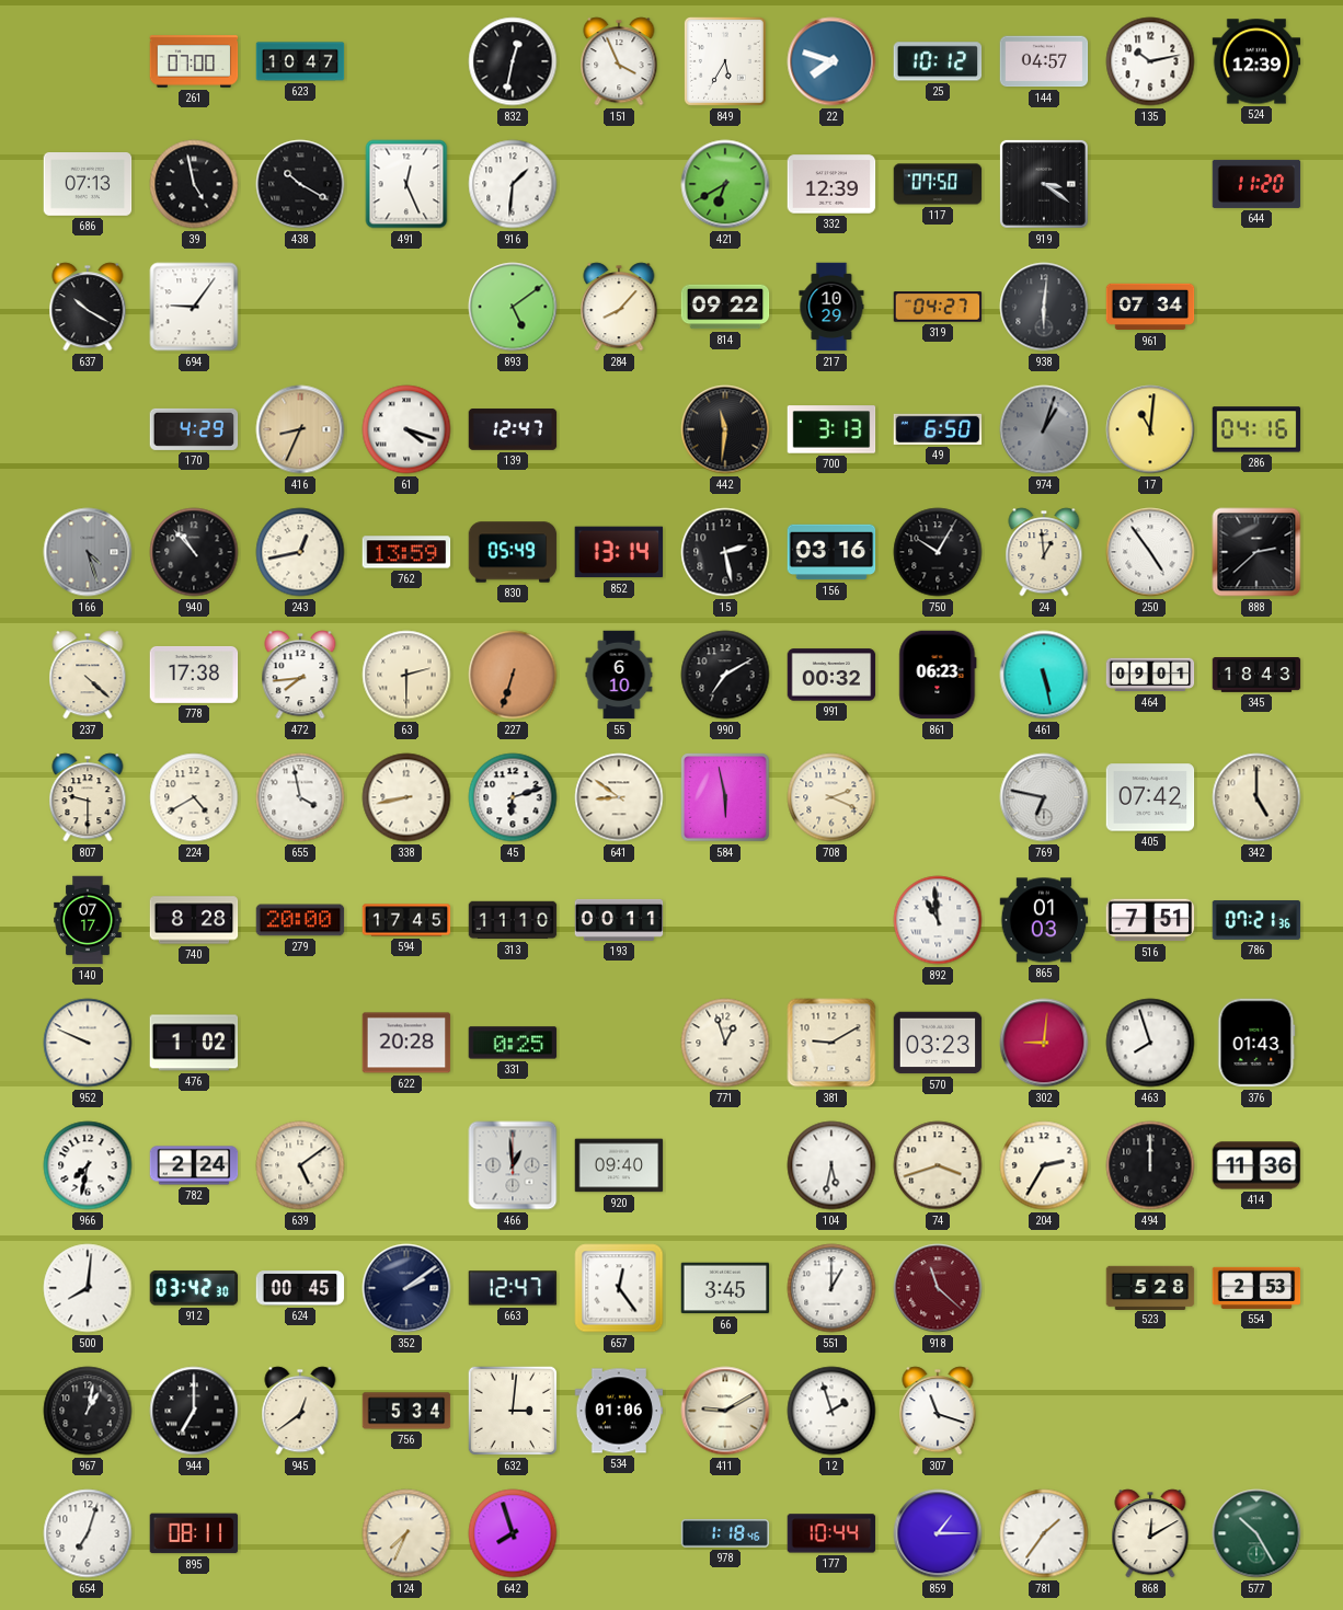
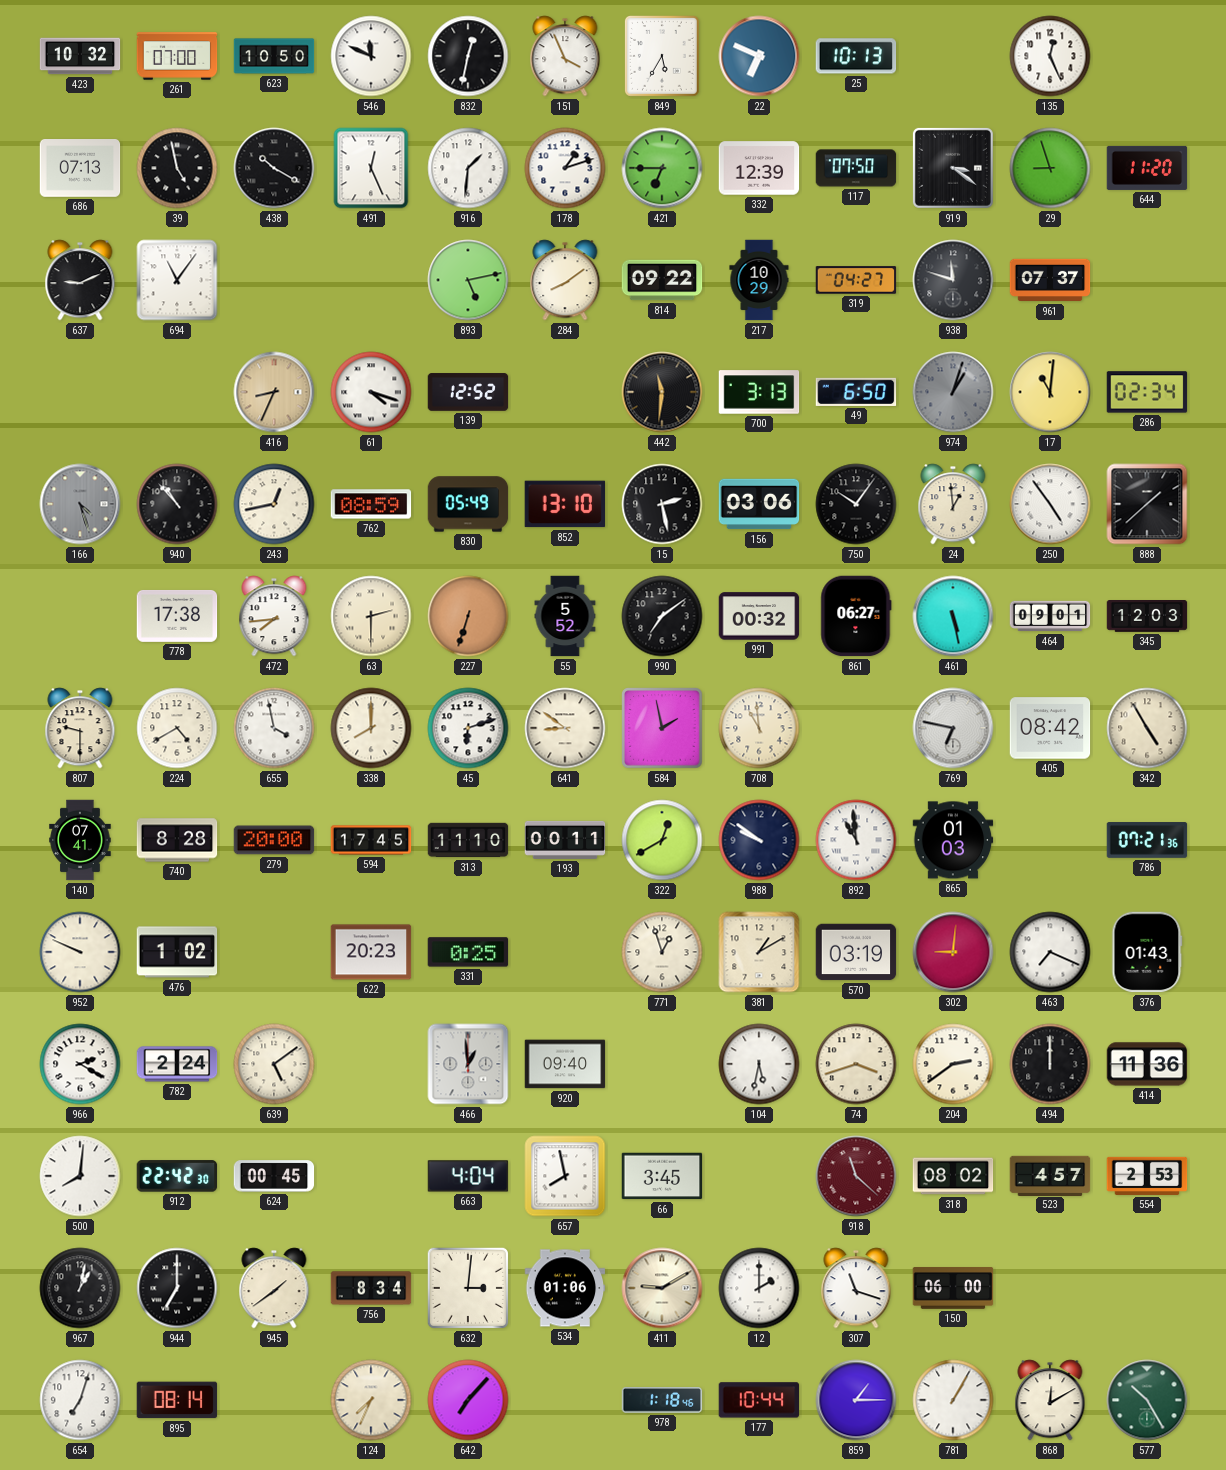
423: none -> 10:32 (80, 56)
623: 10:47 -> 10:50 (274, 56)
546: none -> 11:49 (371, 56)
22: 7:48 -> 6:49 (759, 56)
25: 10:12 -> 10:13 (856, 56)
144: 04:57 -> none (1044, 61)
135: 10:13 -> 12:26 (1050, 56)
524: 12:39 -> none (1256, 61)
178: none -> 1:12 (565, 168)
421: 6:40 -> 6:45 (662, 168)
29: none -> 8:57 (1050, 168)
637: 10:20 -> 9:11 (80, 280)
694: 9:06 -> 11:06 (177, 280)
893: 5:09 -> 5:13 (468, 280)
284: 8:07 -> 8:09 (565, 280)
938: 6:01 -> 11:48 (953, 280)
961: 07:34 -> 07:37 (1050, 280)
170: 4:29 -> none (194, 429)
139: 12:47 -> 12:52 (468, 392)
286: 04:16 -> 02:34 (1147, 392)
762: 13:59 -> 08:59 (371, 504)
852: 13:14 -> 13:10 (565, 504)
156: 03:16 -> 03:06 (759, 504)
750: 10:05 -> 10:06 (856, 504)
888: 2:38 -> 1:38 (1147, 504)
237: 4:22 -> none (88, 675)
55: 6:10 -> 5:52 (565, 616)
990: 7:10 -> 7:09 (662, 616)
861: 06:23 -> 06:27 (856, 616)
345: 18:43 -> 12:03 (1147, 617)
338: 8:43 -> 8:00 (371, 728)
584: 5:58 -> 1:58 (662, 728)
708: 2:19 -> 10:59 (759, 728)
405: 07:42 -> 08:42 (1050, 728)
342: 5:00 -> 4:55 (1147, 728)
140: 07:17 -> 07:41 (80, 840)
322: none -> 12:40 (662, 840)
988: none -> 9:51 (759, 840)
516: 7:51 -> none (1150, 920)
622: 20:28 -> 20:23 (371, 952)
381: 9:10 -> 1:10 (759, 952)
570: 03:23 -> 03:19 (856, 952)
463: 7:57 -> 7:19 (1050, 952)
966: 7:32 -> 2:20 (80, 1064)
204: 2:35 -> 2:39 (953, 1064)
912: 03:42 -> 22:42 (177, 1176)
352: 2:09 -> none (406, 1288)
663: 12:47 -> 4:04 (468, 1176)
657: 12:24 -> 7:58 (565, 1176)
551: 1:00 -> none (831, 1288)
318: none -> 08:02 (953, 1176)
523: 5:28 -> 4:57 (1050, 1175)
945: 12:39 -> 1:39 (274, 1288)
756: 5:34 -> 8:34 (371, 1288)
12: 1:57 -> 2:00 (759, 1288)
150: none -> 06:00 (953, 1288)
895: 08:11 -> 08:14 (177, 1400)
642: 7:57 -> 7:07 (468, 1400)
781: 1:36 -> 1:05 (953, 1400)
